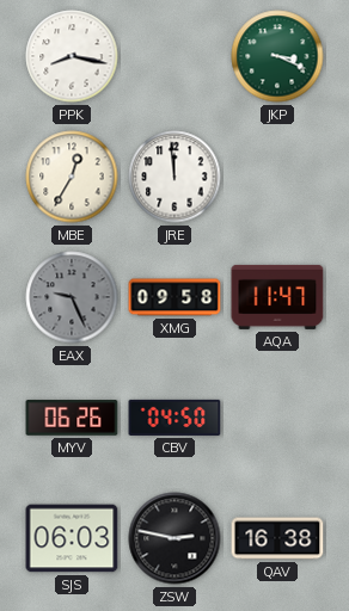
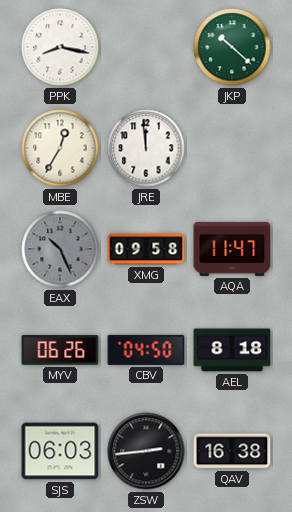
JKP: 3:19 -> 10:22 (232, 47)
EAX: 9:26 -> 10:26 (60, 249)
AEL: none -> 8:18 (232, 350)
ZSW: 2:47 -> 2:44 (146, 451)
